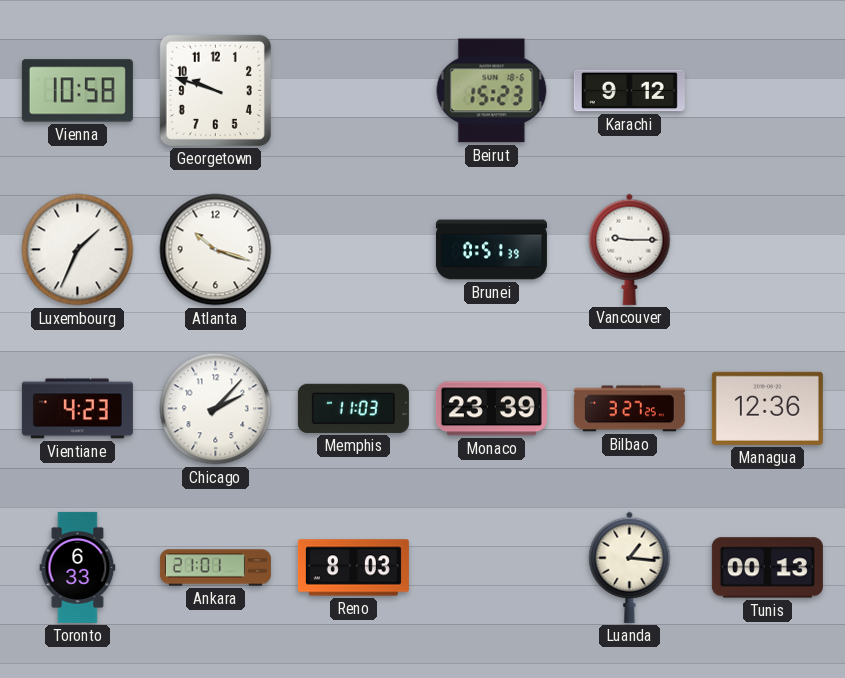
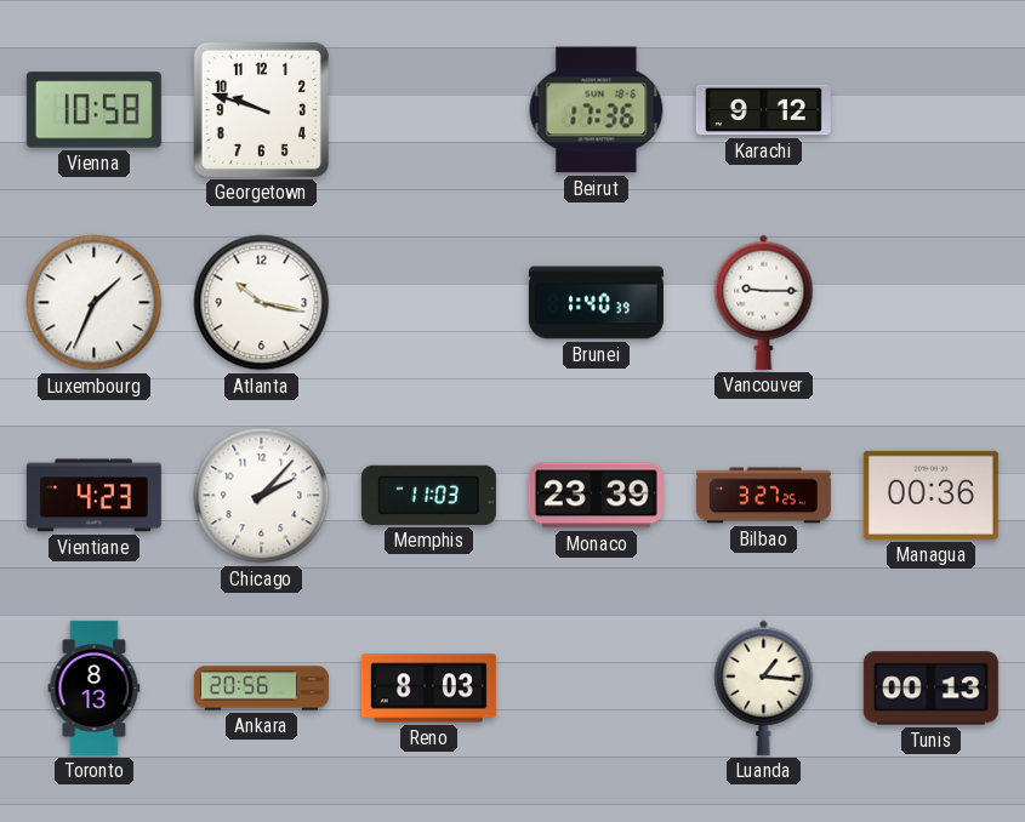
Beirut: 15:23 -> 17:36 (597, 110)
Atlanta: 10:18 -> 10:17 (262, 303)
Brunei: 0:51 -> 1:40 (596, 303)
Managua: 12:36 -> 00:36 (930, 495)
Toronto: 6:33 -> 8:13 (95, 687)
Ankara: 21:01 -> 20:56 (261, 689)
